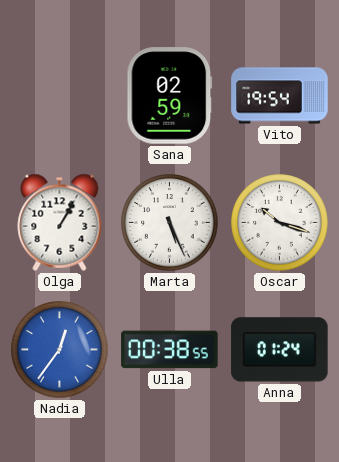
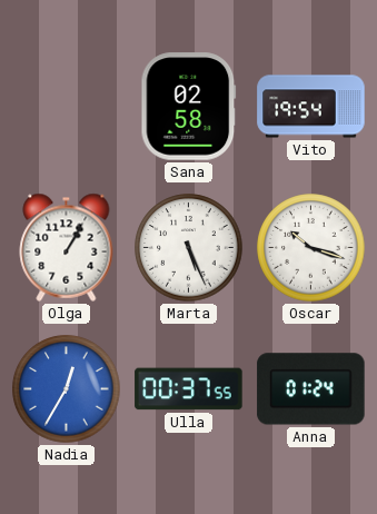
Sana: 02:59 -> 02:58 (189, 107)
Nadia: 12:36 -> 12:35 (67, 389)
Ulla: 00:38 -> 00:37 (189, 389)
